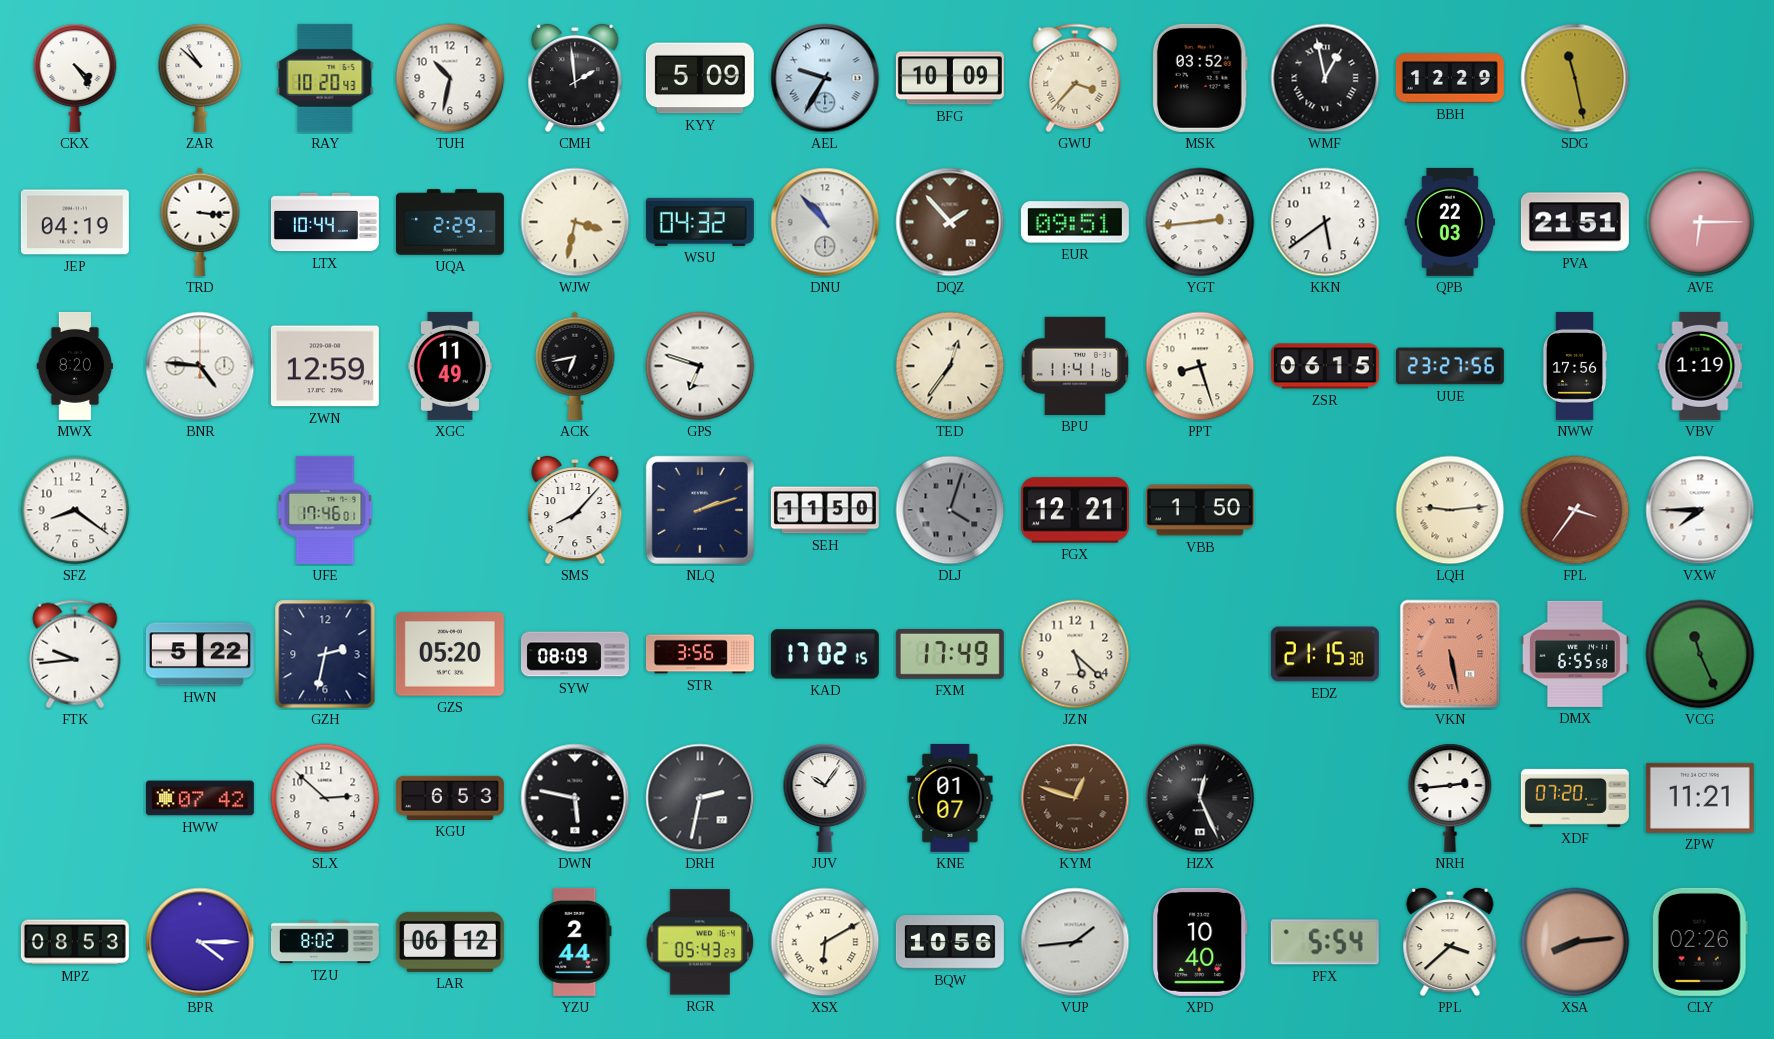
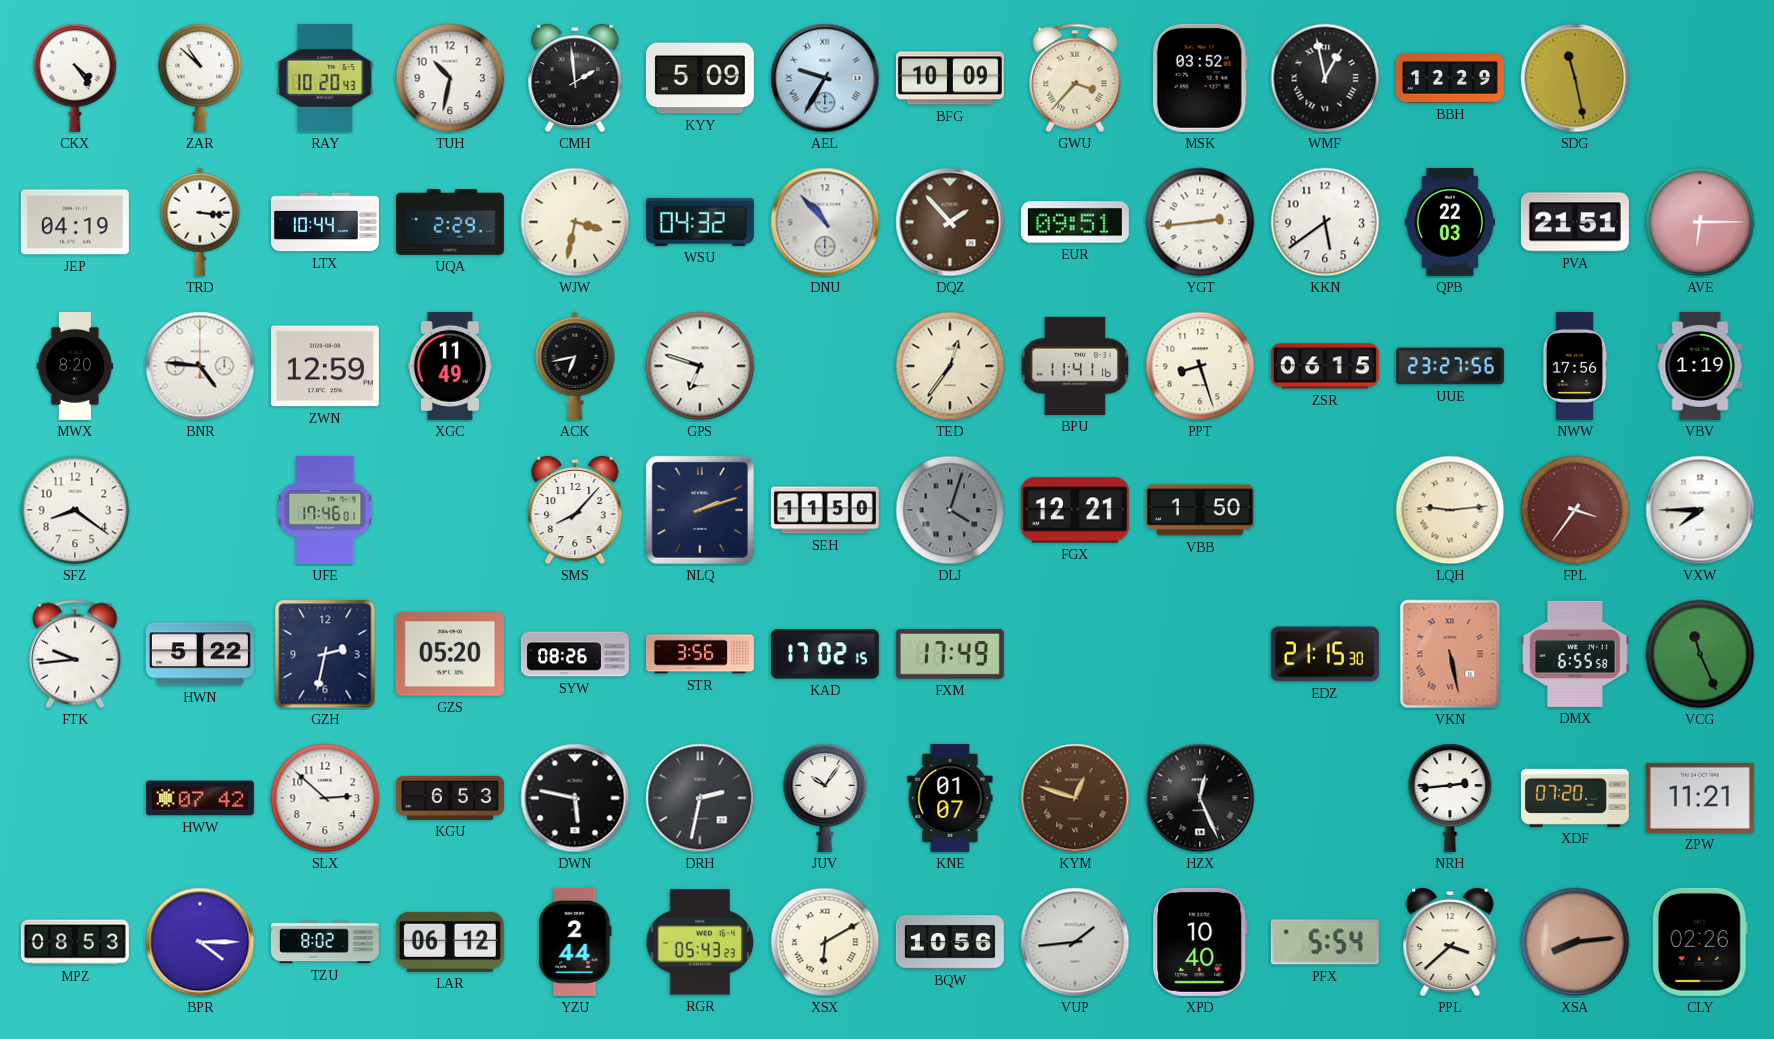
SYW: 08:09 -> 08:26 (575, 654)
JZN: 5:22 -> none (1075, 654)
